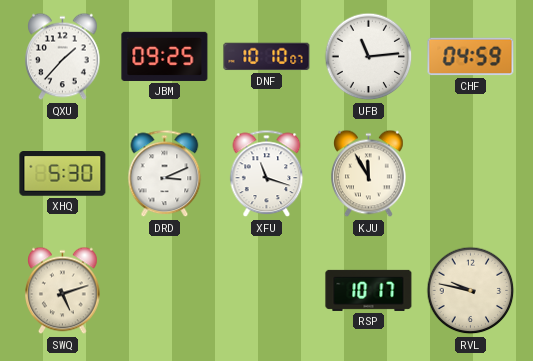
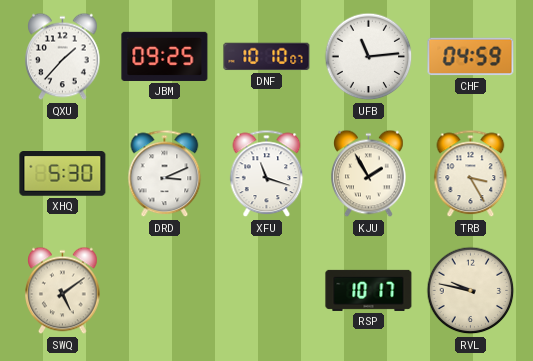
KJU: 11:55 -> 1:55 (369, 174)
TRB: none -> 3:25 (471, 174)
SWQ: 5:12 -> 5:09 (63, 291)
